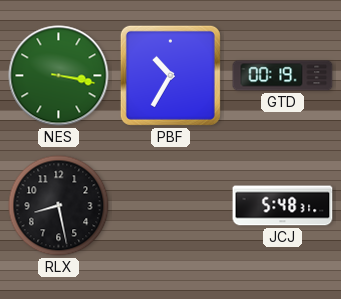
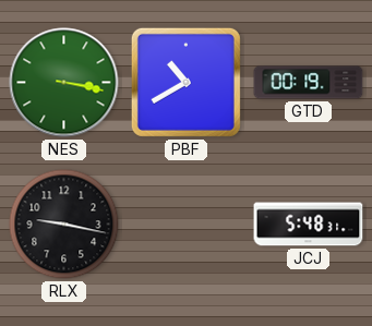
PBF: 10:35 -> 10:40 (185, 82)
RLX: 8:28 -> 9:17 (64, 225)
